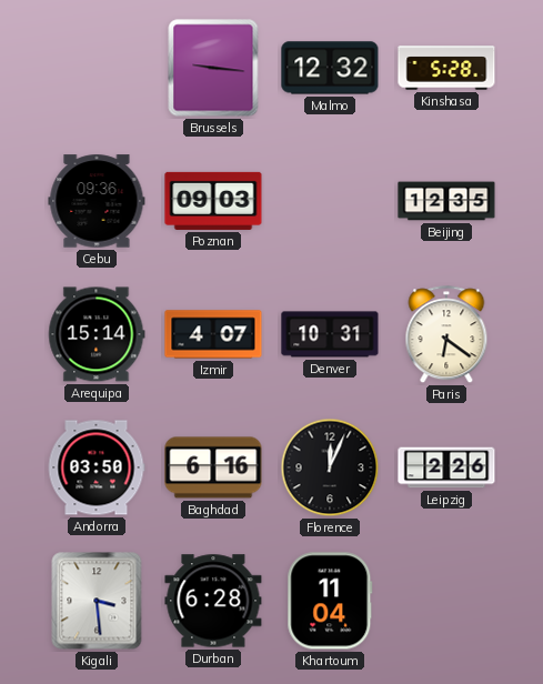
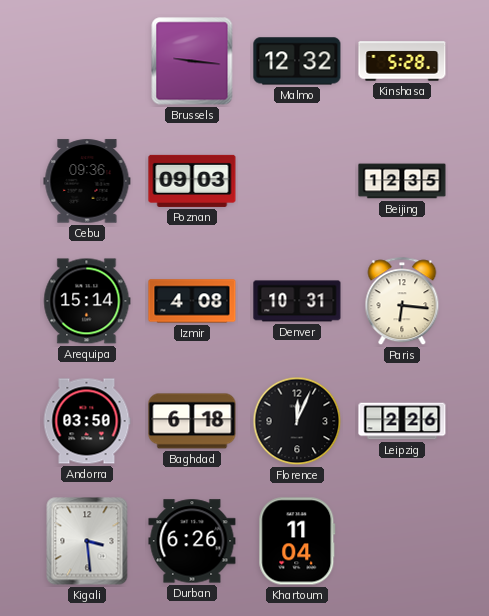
Izmir: 4:07 -> 4:08 (192, 301)
Paris: 6:21 -> 6:16 (402, 302)
Baghdad: 6:16 -> 6:18 (192, 421)
Durban: 6:28 -> 6:26 (192, 541)
